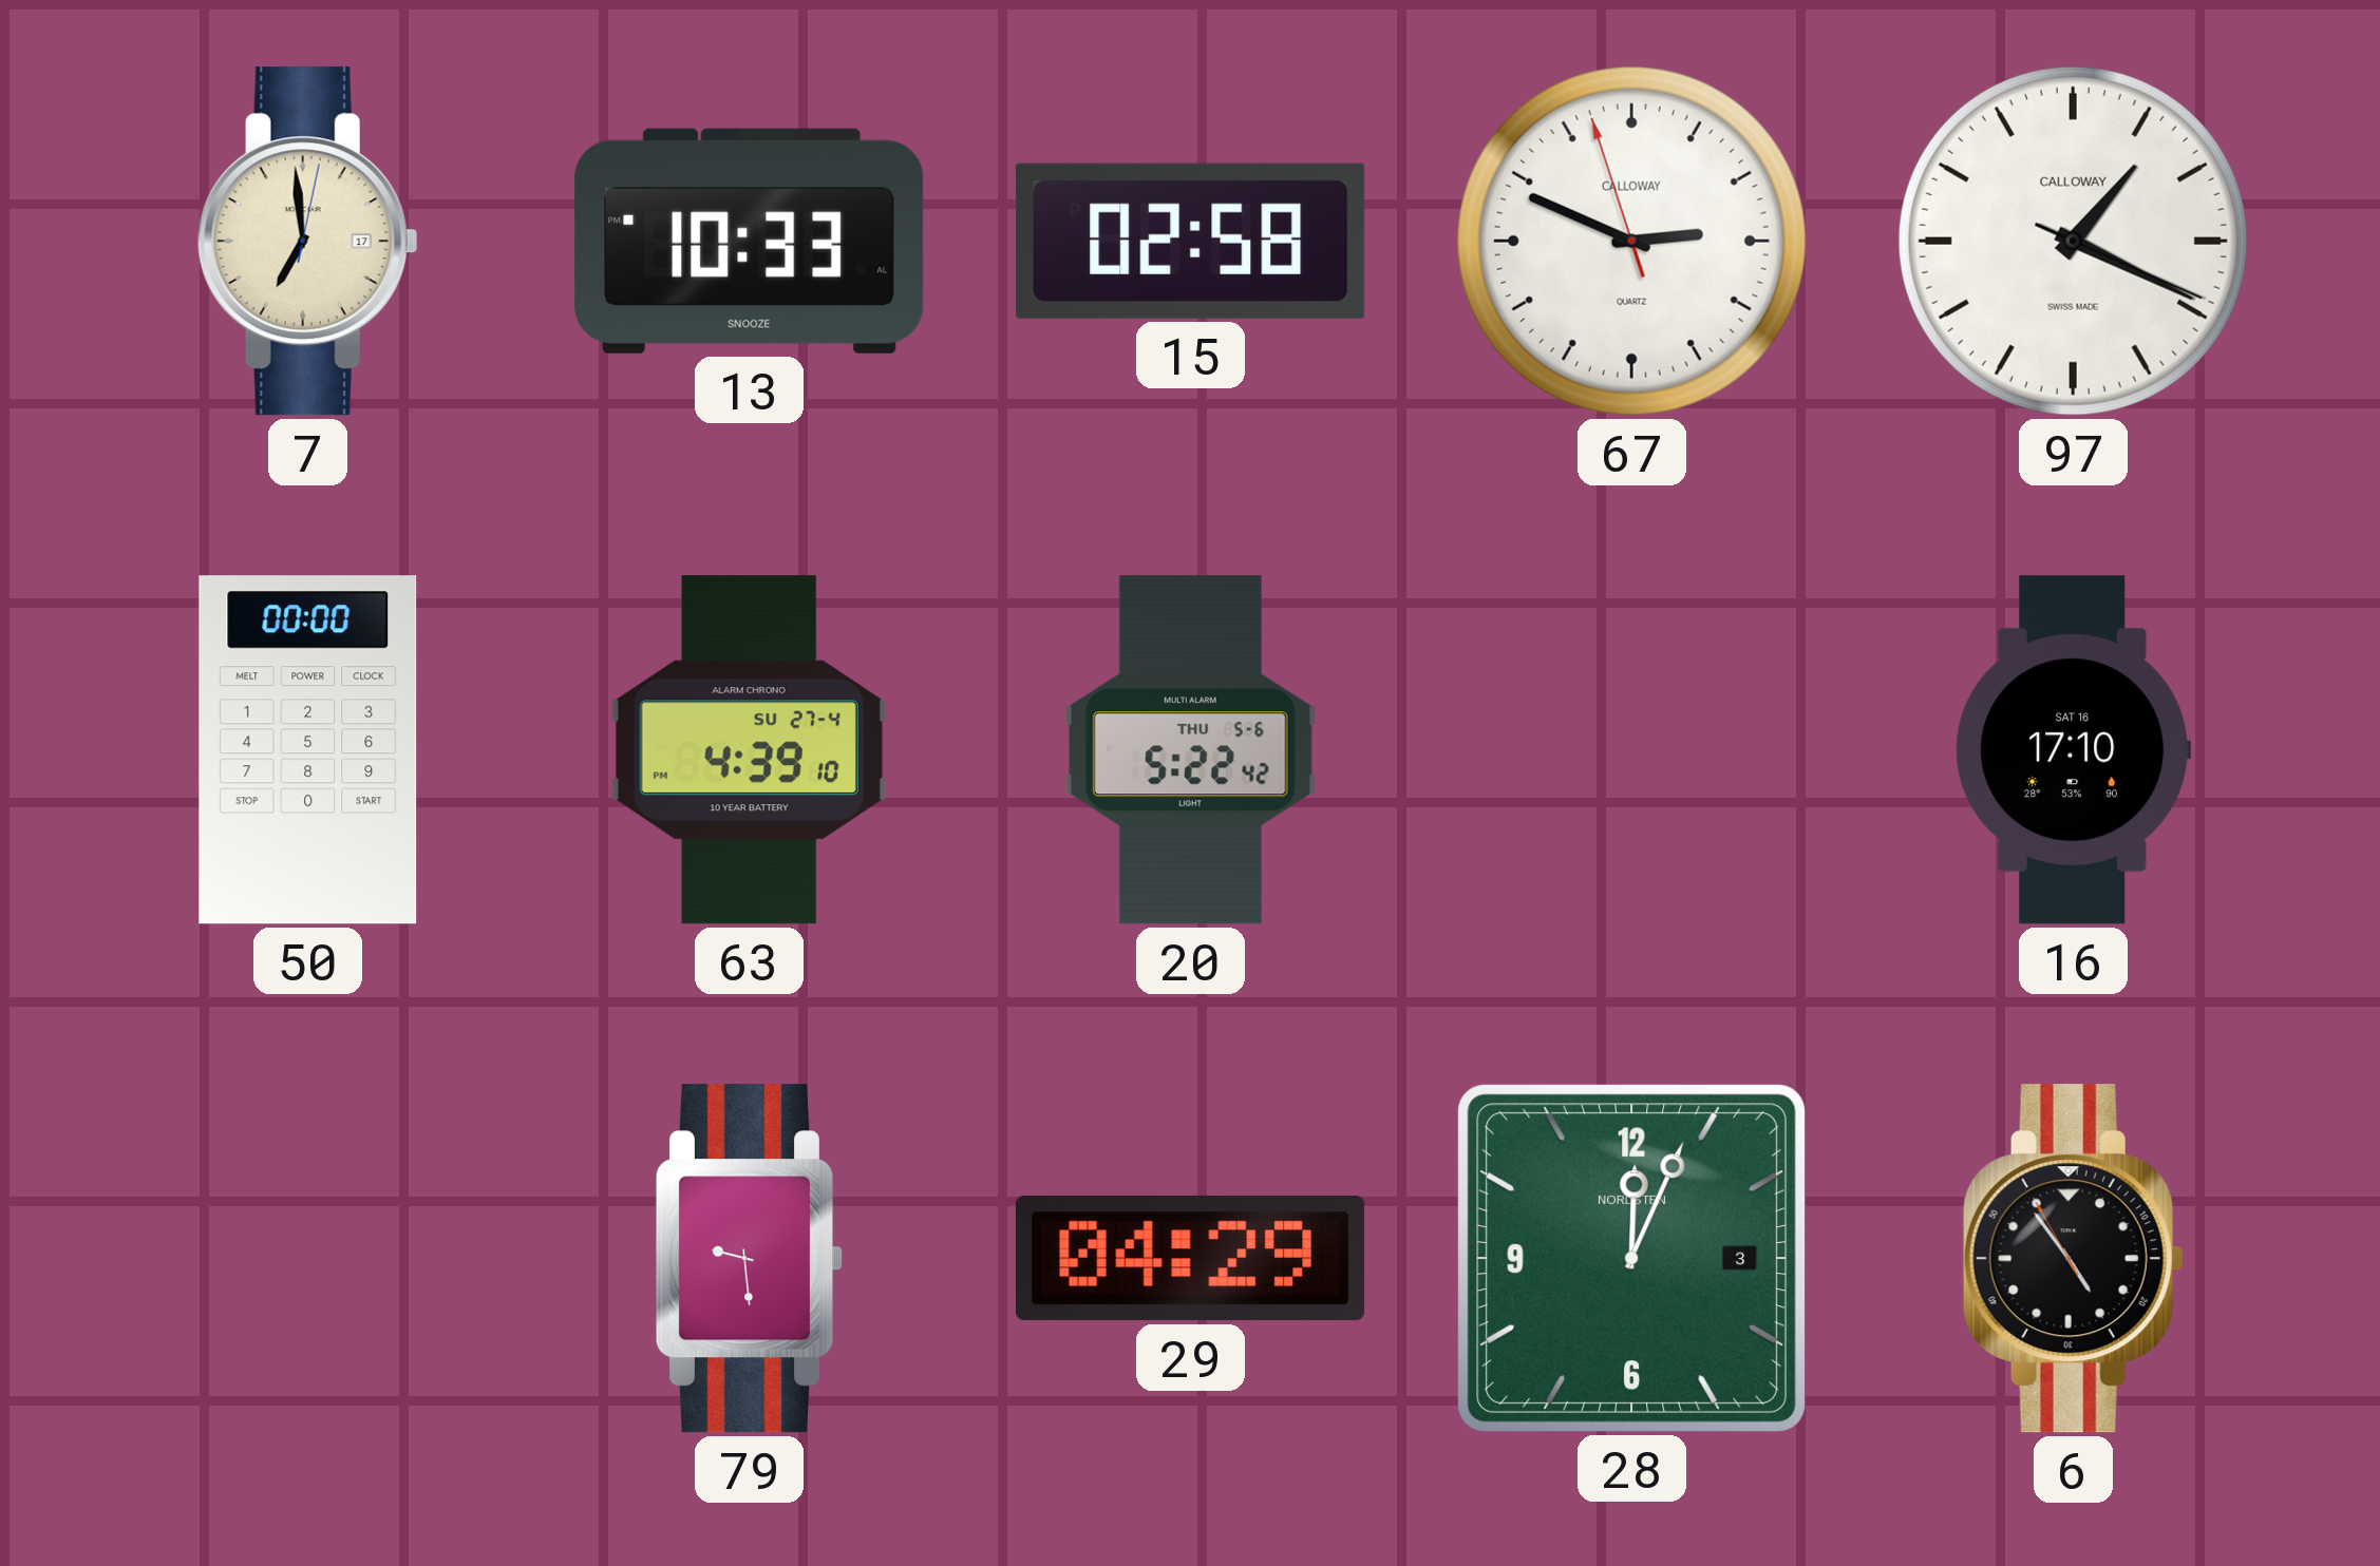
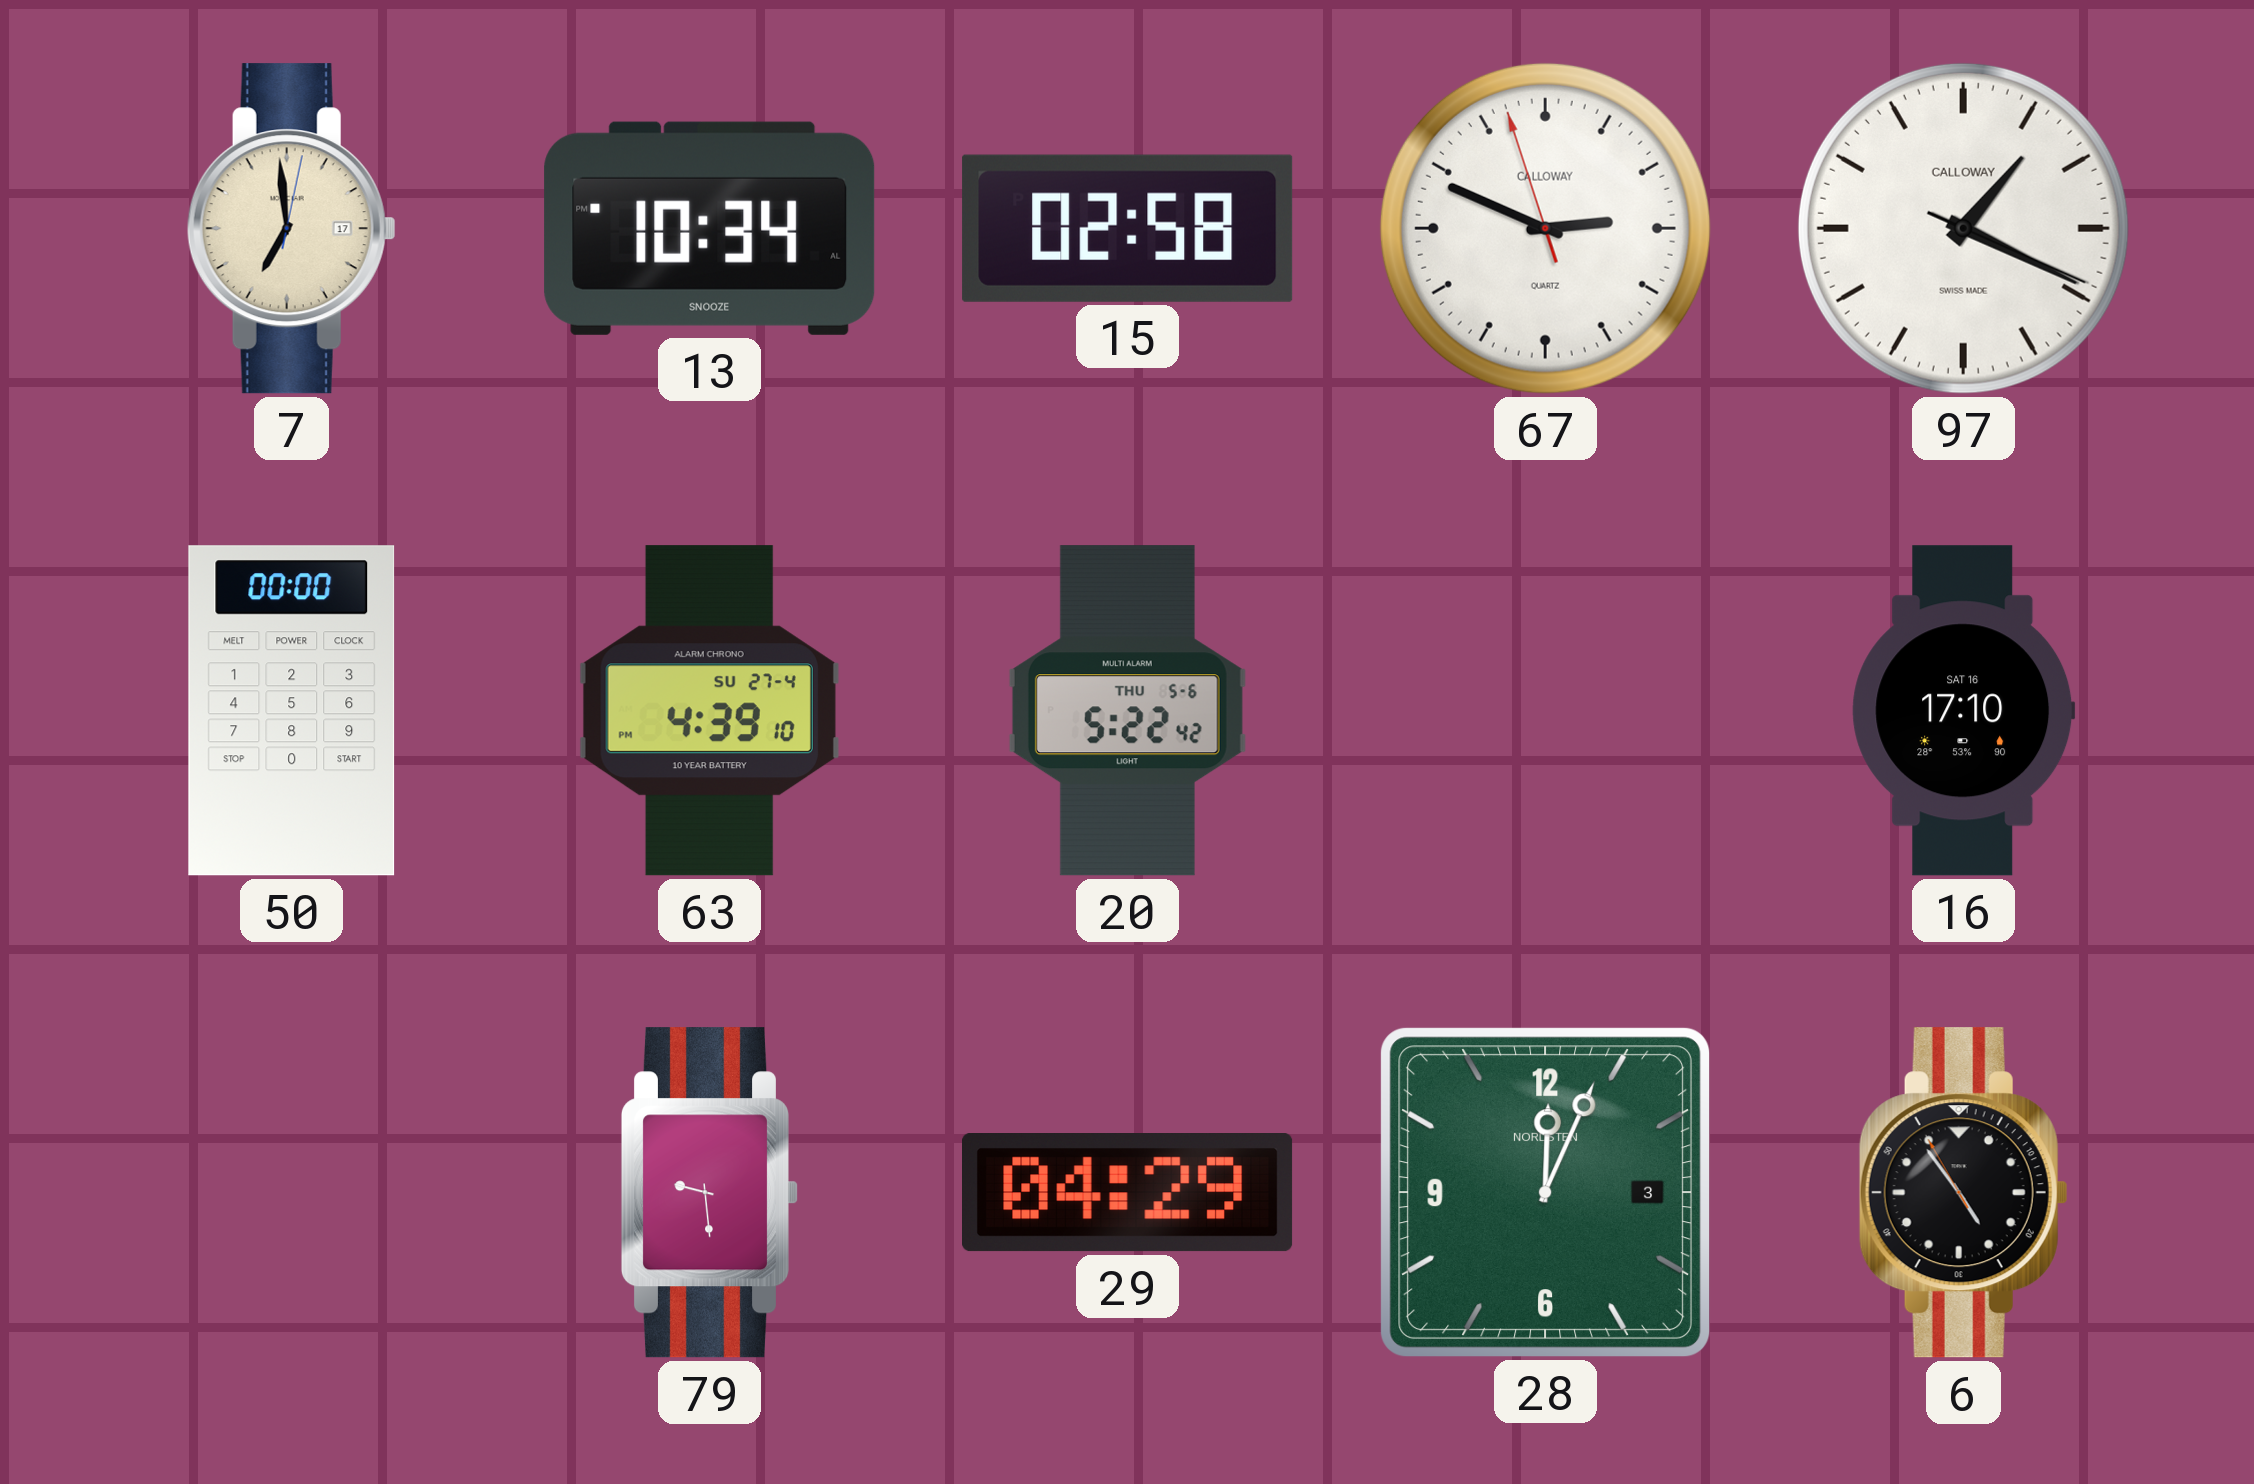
13: 10:33 -> 10:34 (710, 228)
